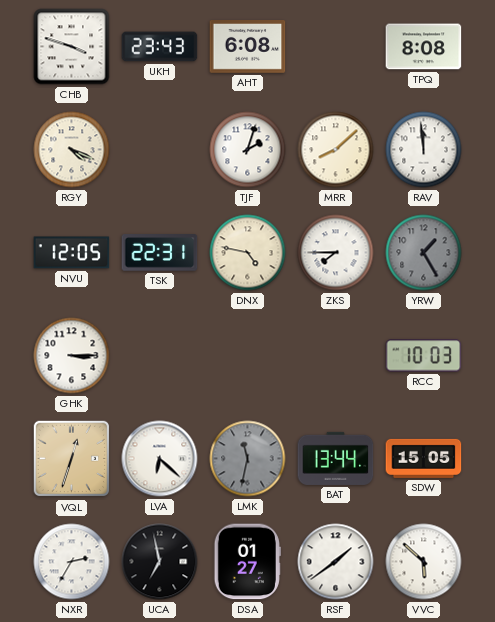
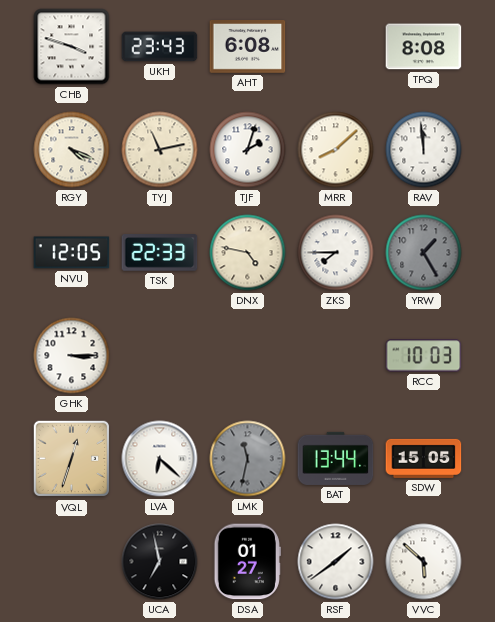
TYJ: none -> 11:13 (160, 150)
TSK: 22:31 -> 22:33 (160, 253)
NXR: 2:35 -> none (72, 562)
